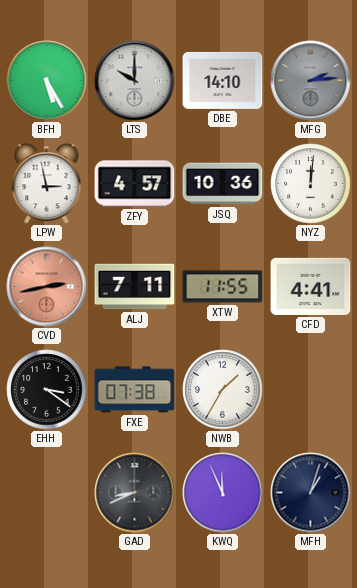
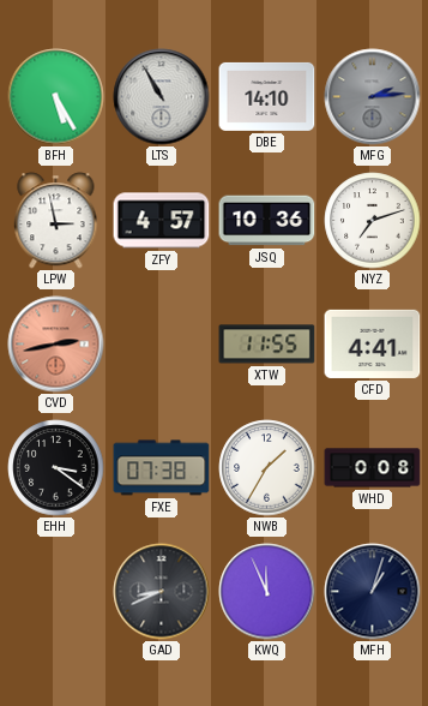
LTS: 10:00 -> 10:55 (162, 97)
NYZ: 12:01 -> 7:12 (373, 221)
ALJ: 7:11 -> none (135, 287)
WHD: none -> 0:08 (373, 468)
